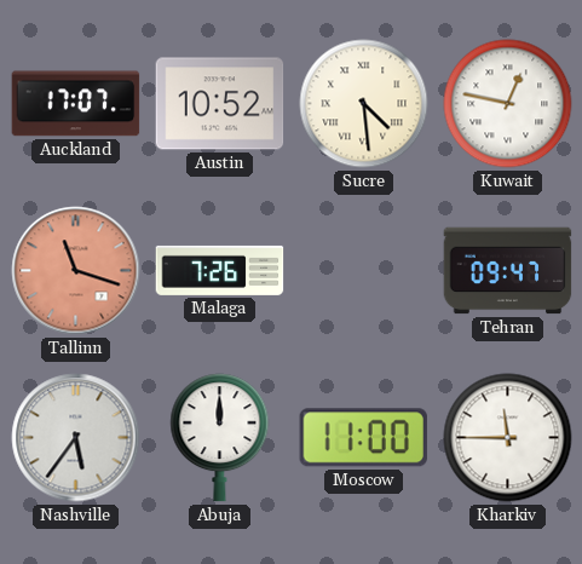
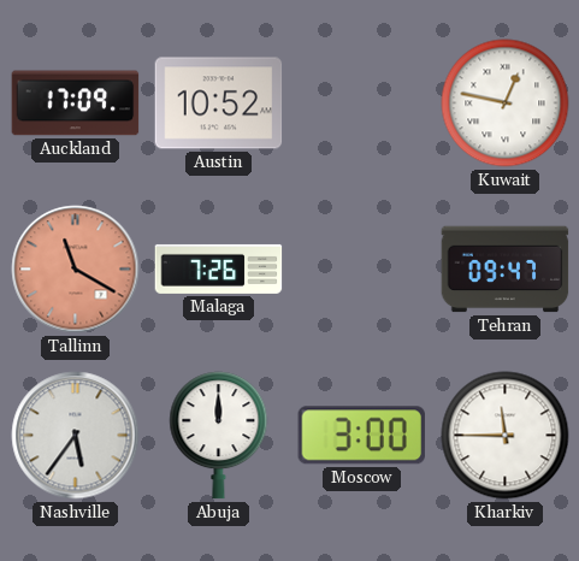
Auckland: 17:07 -> 17:09 (76, 104)
Sucre: 4:29 -> none (364, 104)
Tallinn: 11:18 -> 11:20 (76, 270)
Moscow: 11:00 -> 3:00 (361, 436)
